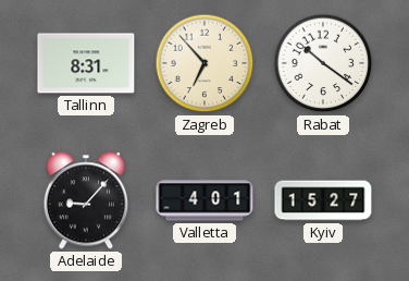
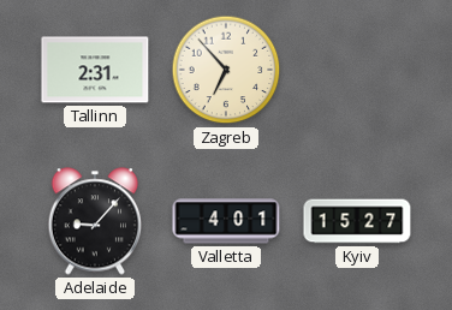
Tallinn: 8:31 -> 2:31 (95, 70)
Rabat: 10:21 -> none (323, 63)
